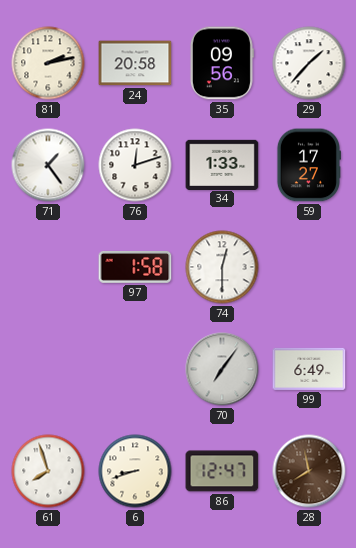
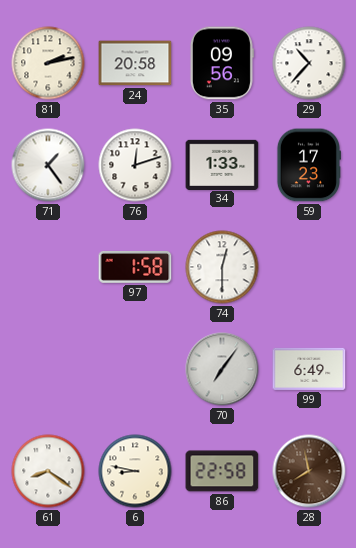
29: 1:37 -> 10:37 (309, 63)
59: 17:27 -> 17:23 (308, 165)
61: 7:57 -> 8:21 (48, 471)
6: 8:42 -> 8:47 (135, 471)
86: 12:47 -> 22:58 (222, 471)
